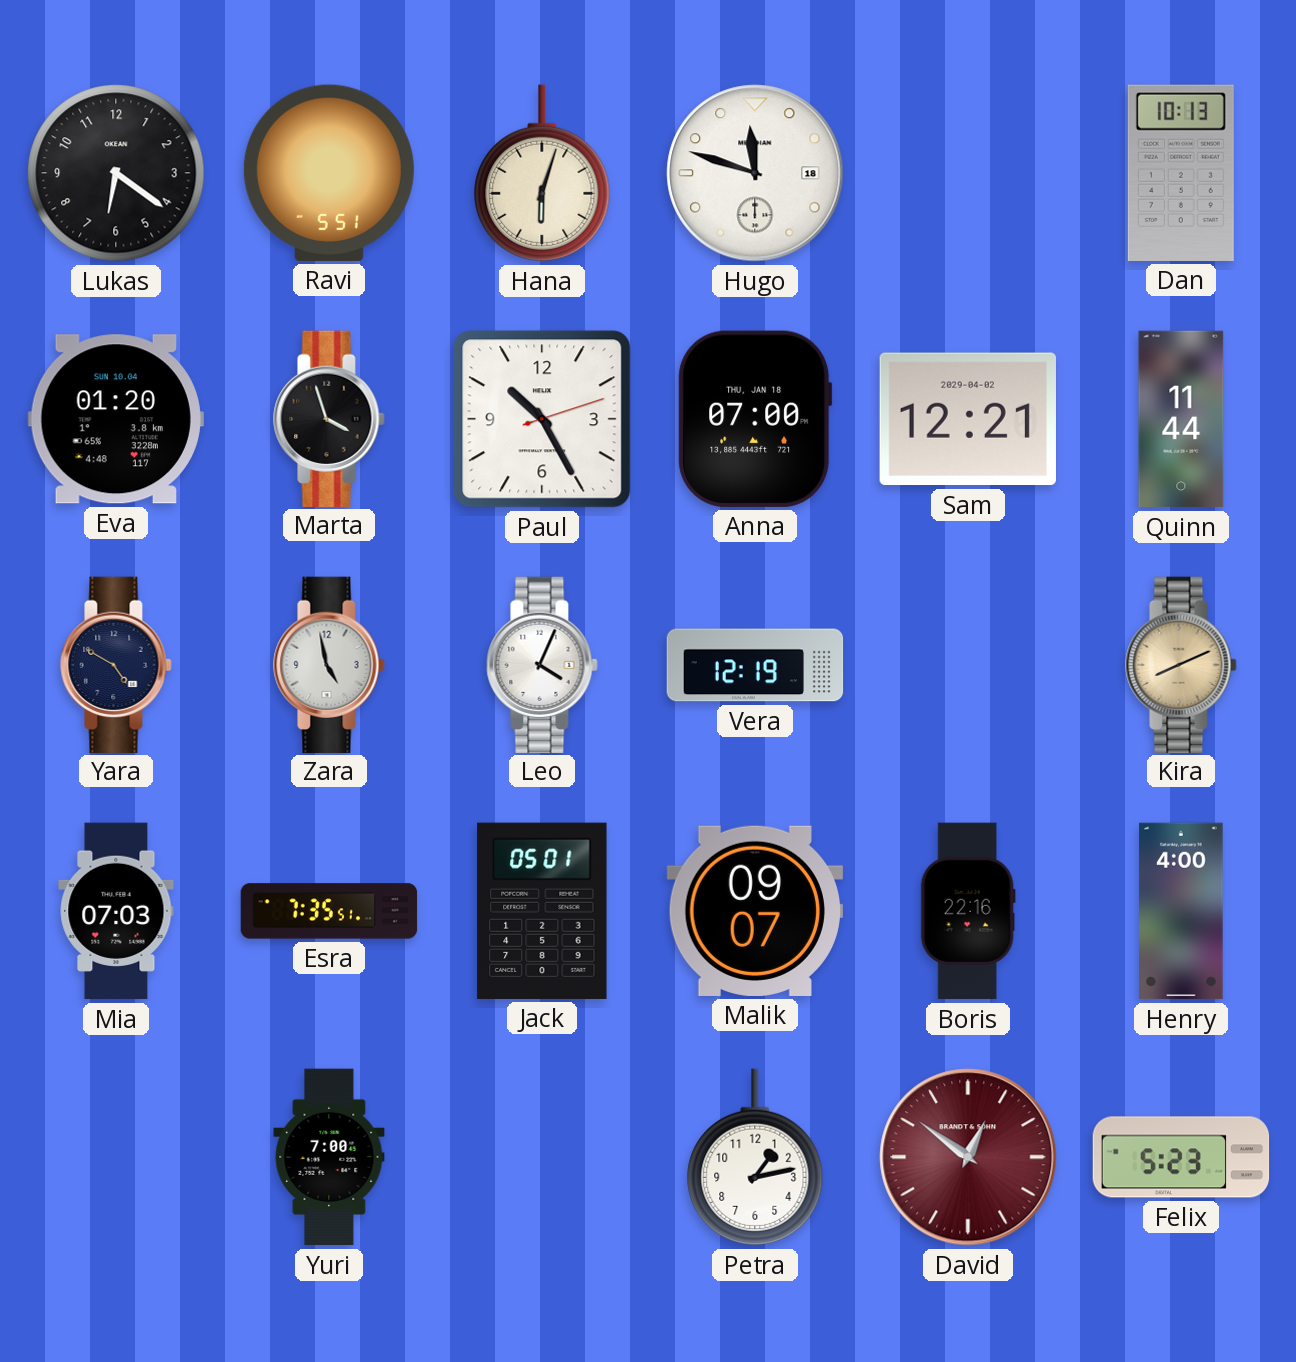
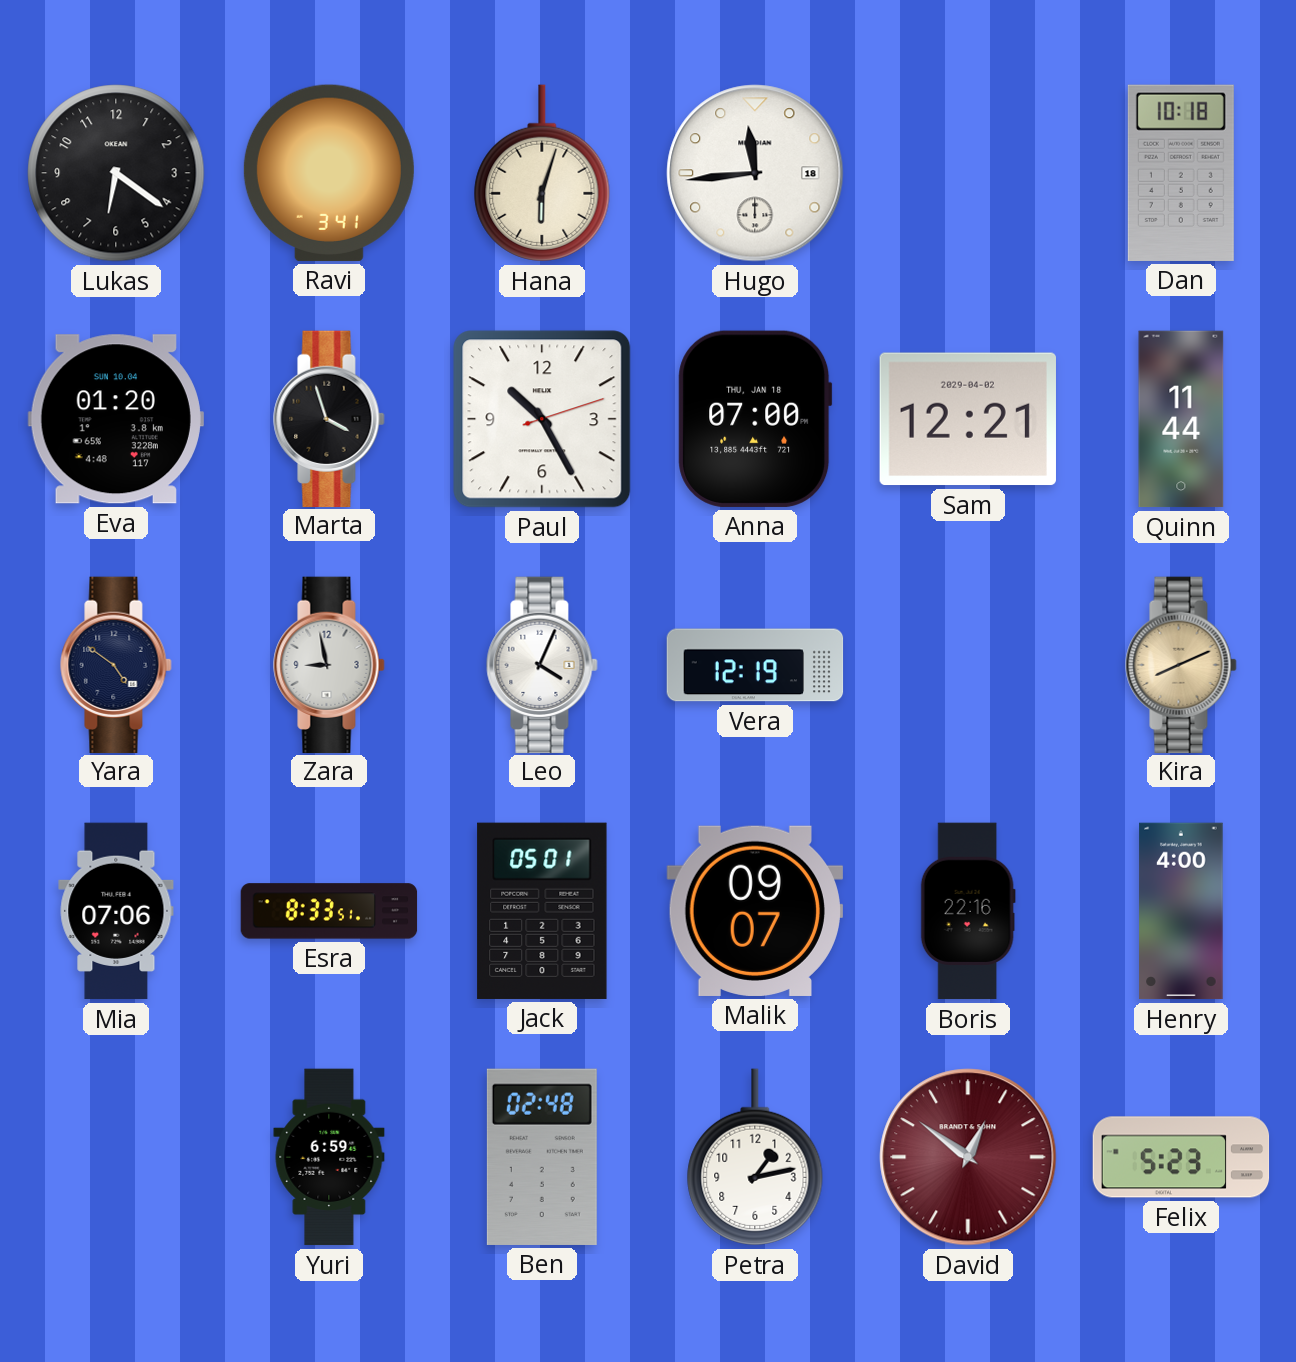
Ravi: 5:51 -> 3:41 (329, 173)
Hugo: 11:48 -> 11:44 (755, 173)
Dan: 10:13 -> 10:18 (1181, 173)
Yara: 4:50 -> 4:51 (116, 664)
Zara: 4:58 -> 8:58 (329, 664)
Mia: 07:03 -> 07:06 (116, 911)
Esra: 7:35 -> 8:33 (329, 911)
Yuri: 7:00 -> 6:59 (329, 1157)
Ben: none -> 02:48 (542, 1157)
